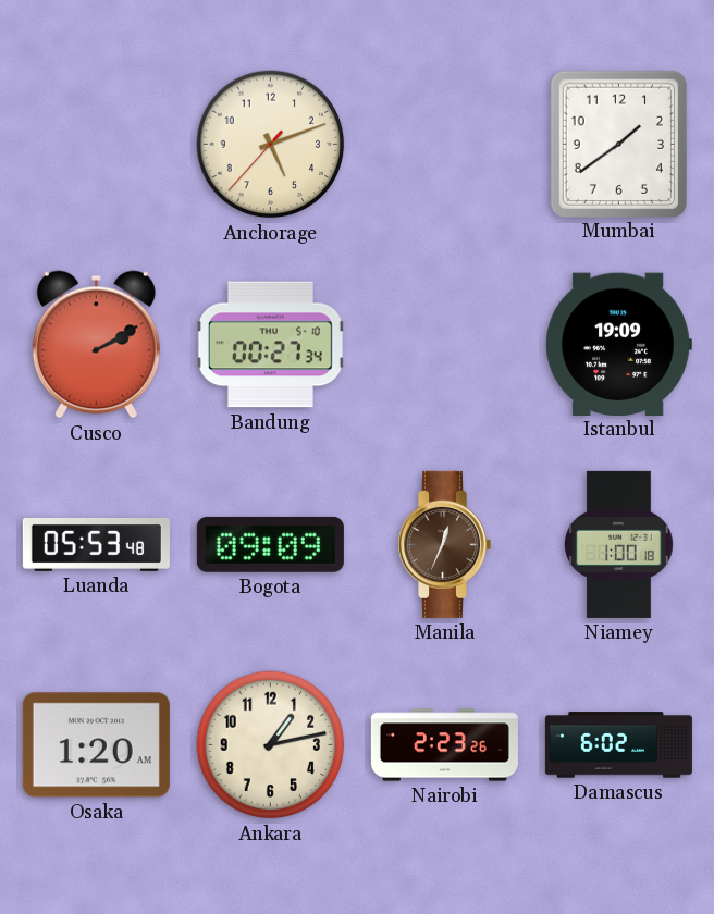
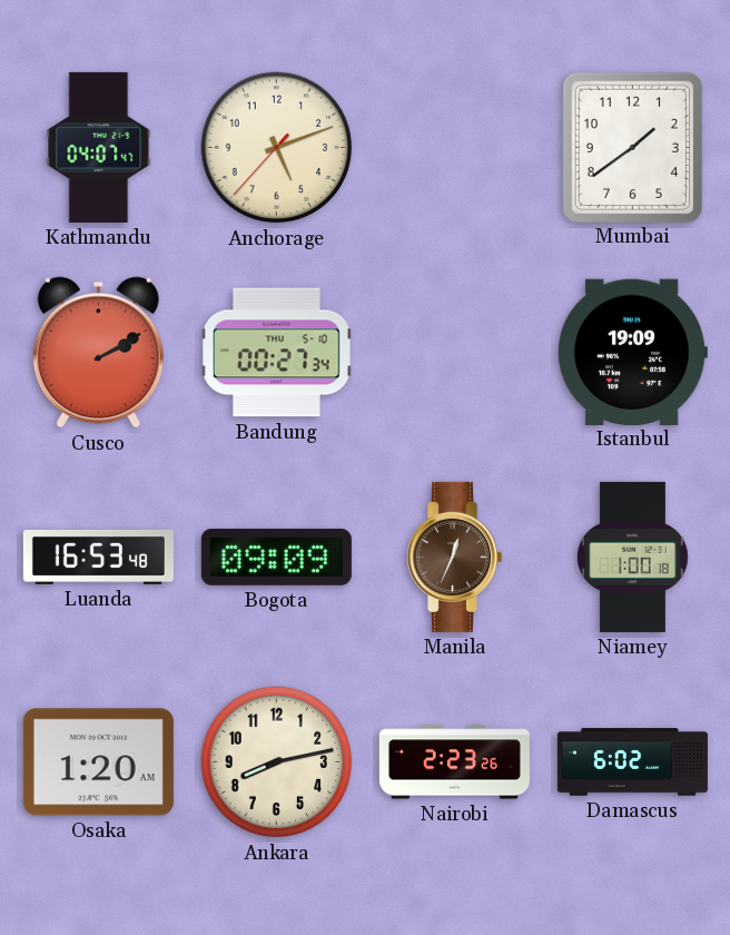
Kathmandu: none -> 04:07 (99, 147)
Luanda: 05:53 -> 16:53 (98, 557)
Ankara: 1:13 -> 8:13 (277, 762)
